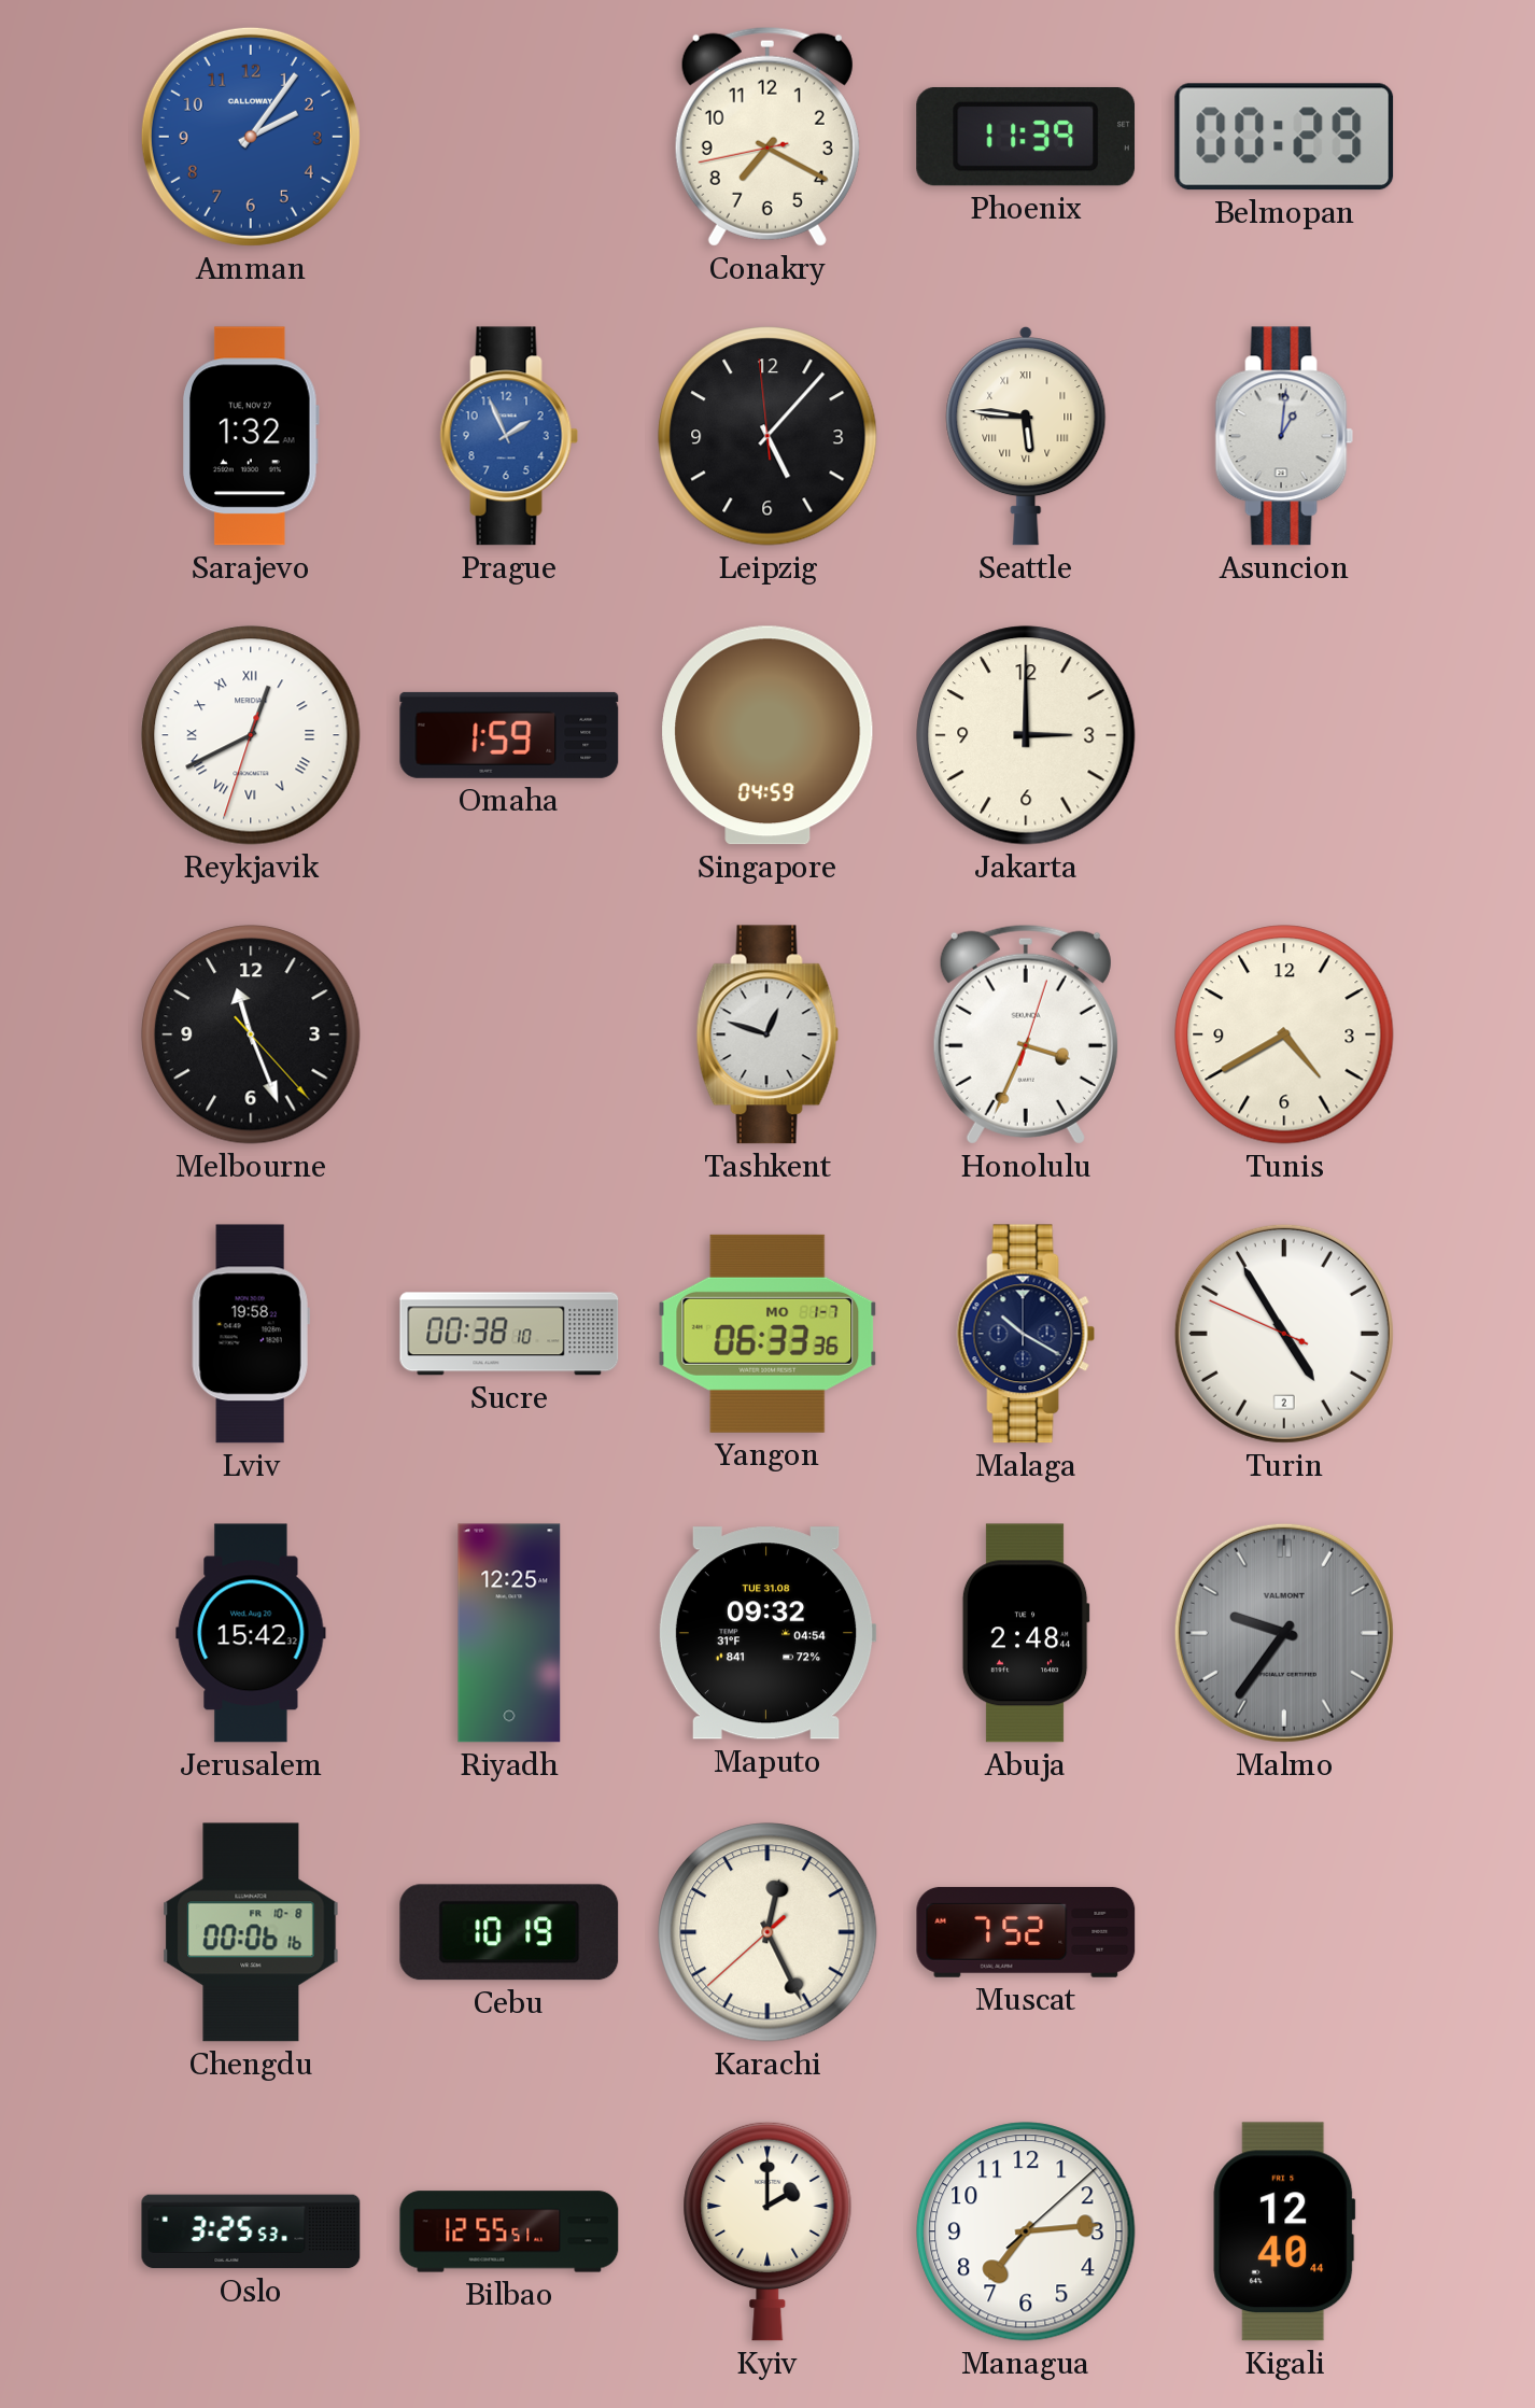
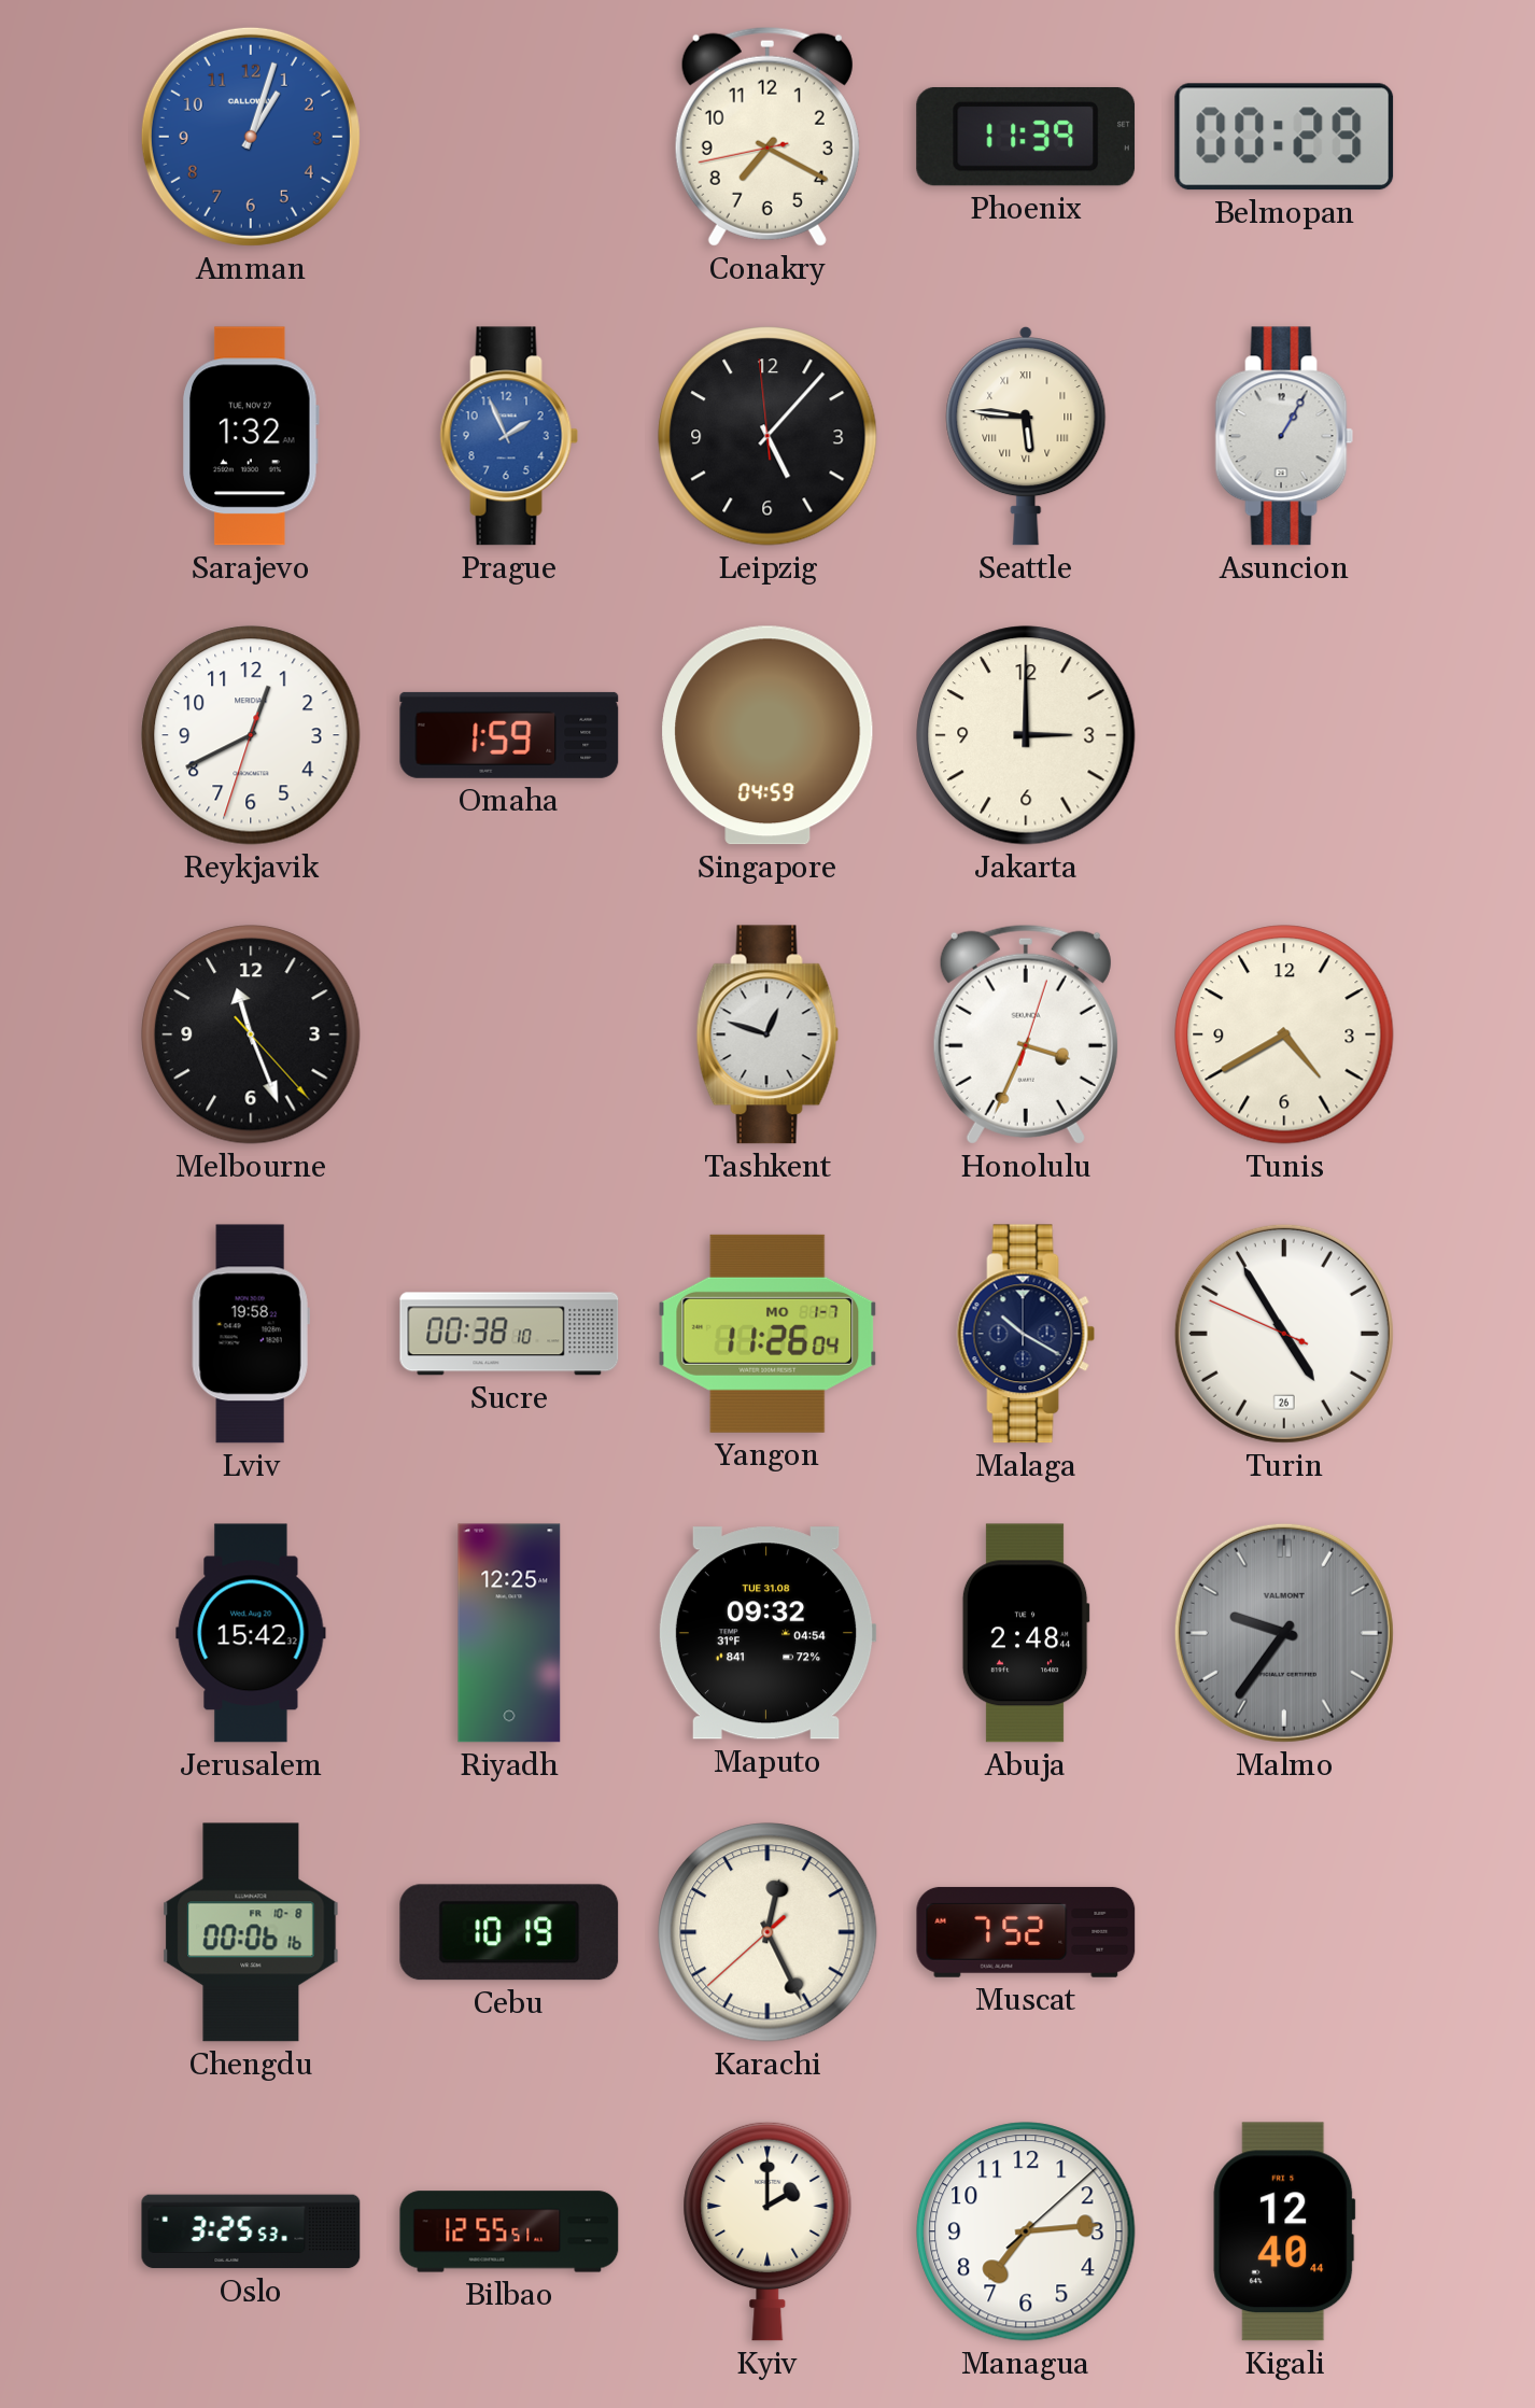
Amman: 2:06 -> 1:03 (251, 137)
Asuncion: 1:01 -> 1:05 (1284, 436)
Reykjavik numerals: Roman -> Arabic (251, 735)
Yangon: 06:33 -> 11:26 (767, 1334)
Turin date: 2 -> 26 (1284, 1334)
